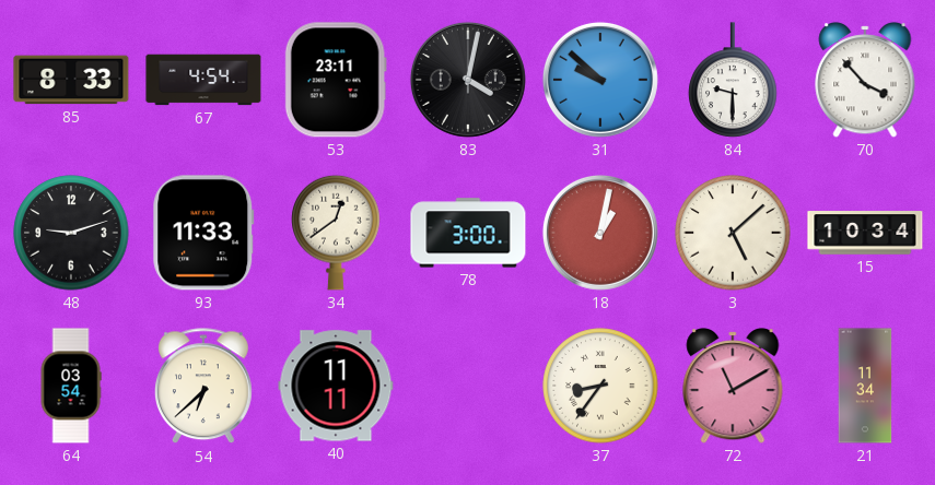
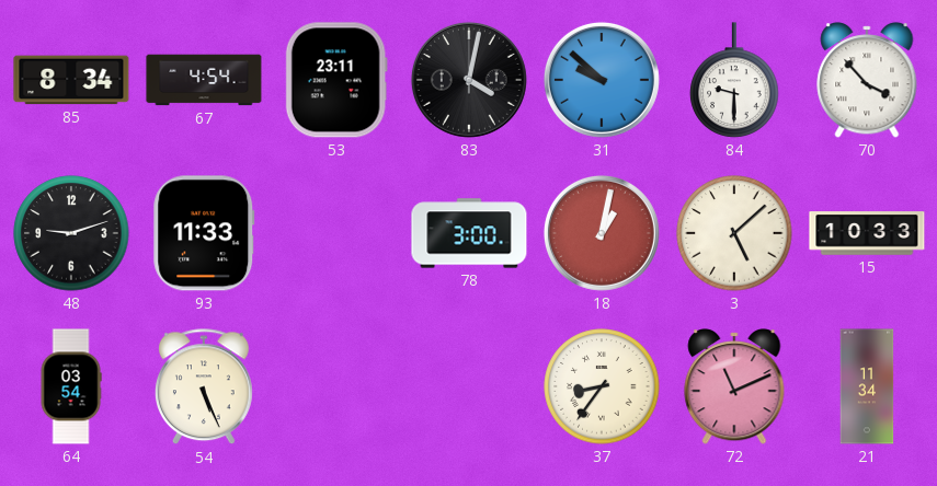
85: 8:33 -> 8:34 (71, 80)
34: 12:39 -> none (336, 233)
15: 10:34 -> 10:33 (867, 233)
54: 6:38 -> 5:26 (204, 387)
40: 11:11 -> none (336, 386)
72: 11:10 -> 11:11 (734, 386)
